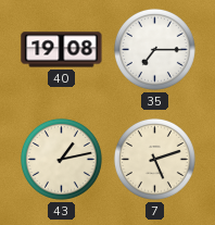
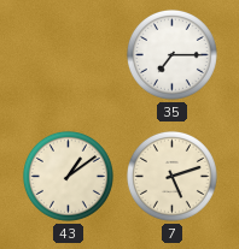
40: 19:08 -> none (62, 50)
43: 1:13 -> 1:09 (68, 176)
